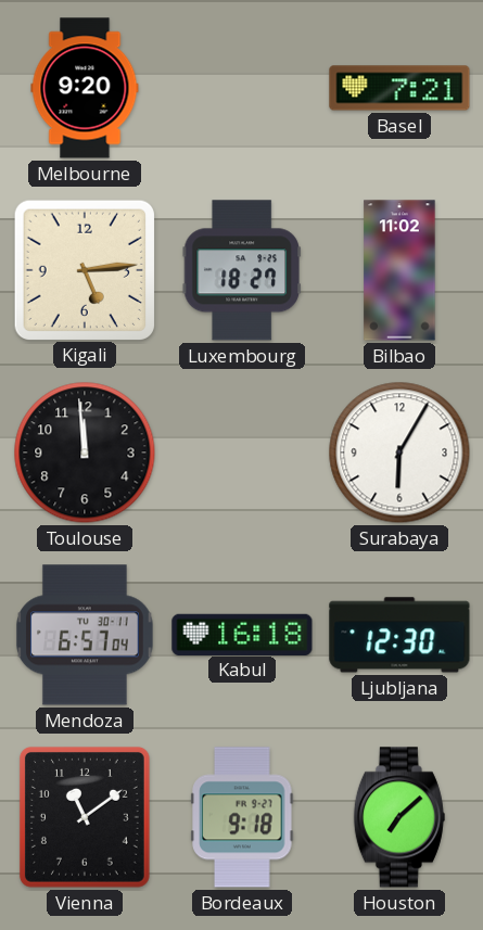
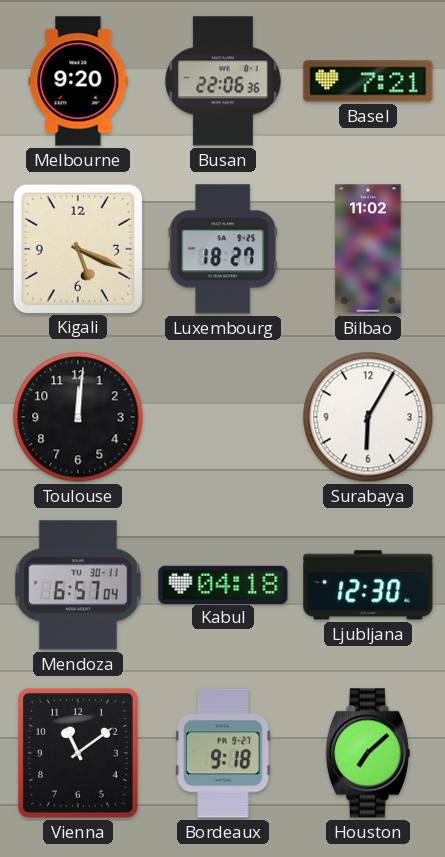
Busan: none -> 22:06 (223, 81)
Kigali: 5:14 -> 5:19 (77, 248)
Toulouse: 11:59 -> 12:01 (78, 417)
Kabul: 16:18 -> 04:18 (223, 584)
